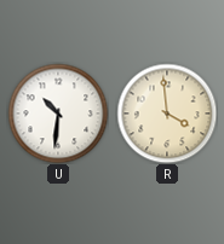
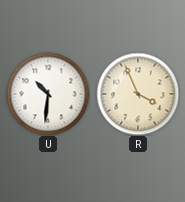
R: 3:59 -> 3:56 (138, 94)
